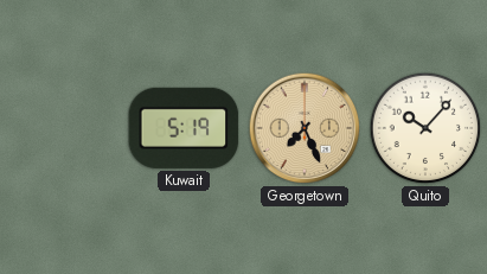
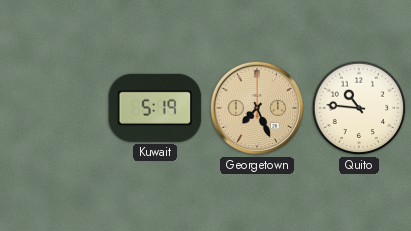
Quito: 10:07 -> 10:46 (359, 108)
